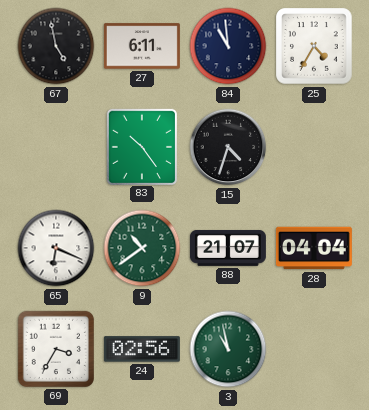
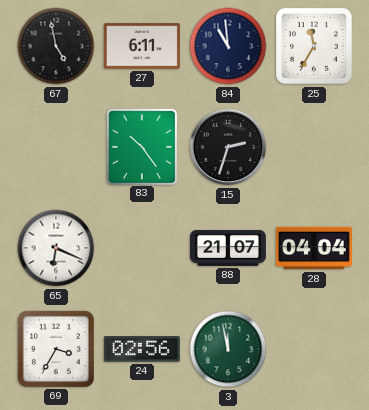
25: 4:35 -> 11:35 (314, 46)
15: 4:33 -> 2:33 (228, 147)
9: 10:39 -> none (142, 248)
3: 10:58 -> 11:58 (228, 349)
